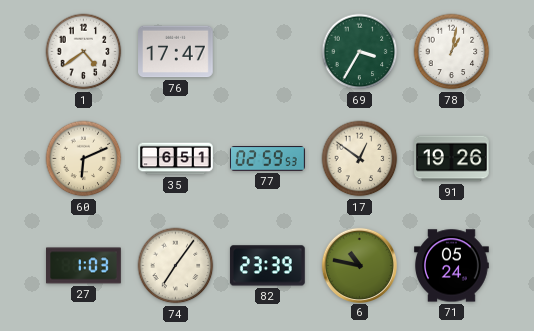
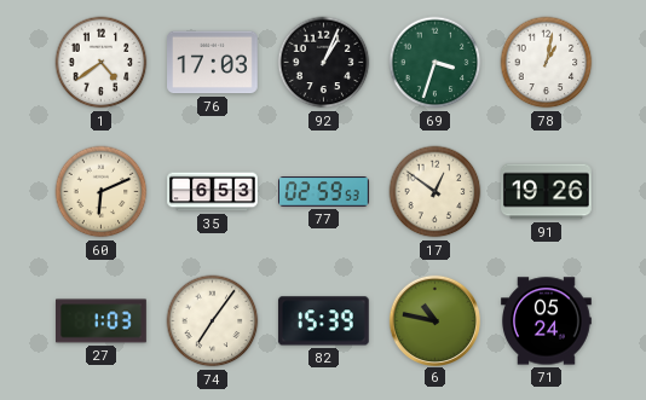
76: 17:47 -> 17:03 (213, 63)
92: none -> 1:04 (324, 63)
69: 3:35 -> 3:33 (436, 63)
35: 6:51 -> 6:53 (213, 192)
82: 23:39 -> 15:39 (323, 321)
